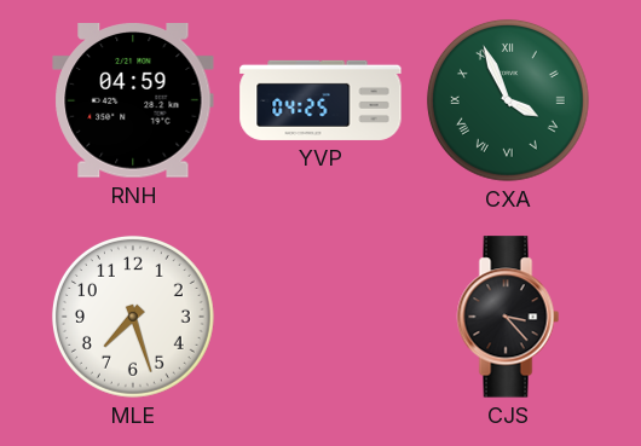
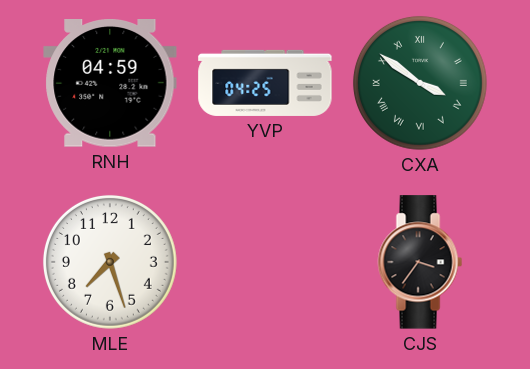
CXA: 3:56 -> 3:51 (420, 83)
CJS: 3:23 -> 3:36 (420, 262)
